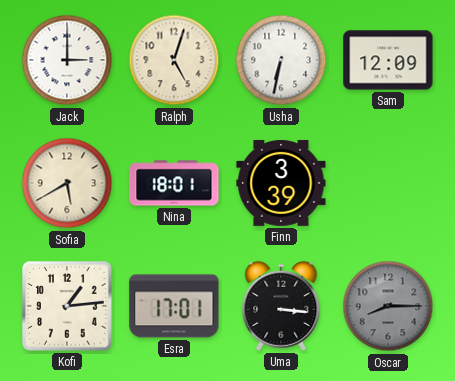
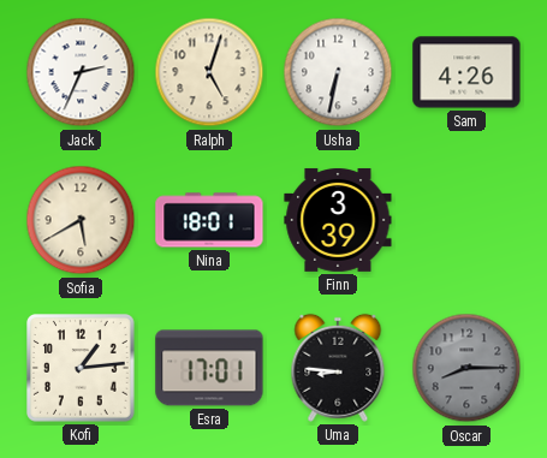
Jack: 3:00 -> 2:34 (81, 72)
Sam: 12:09 -> 4:26 (466, 72)
Uma: 3:16 -> 8:46 (338, 368)
